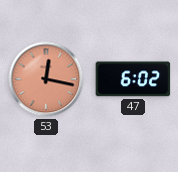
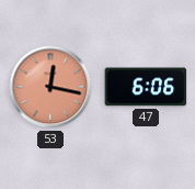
47: 6:02 -> 6:06 (146, 87)
